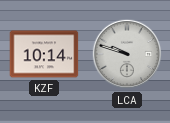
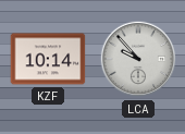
LCA: 9:48 -> 9:53 (138, 59)
